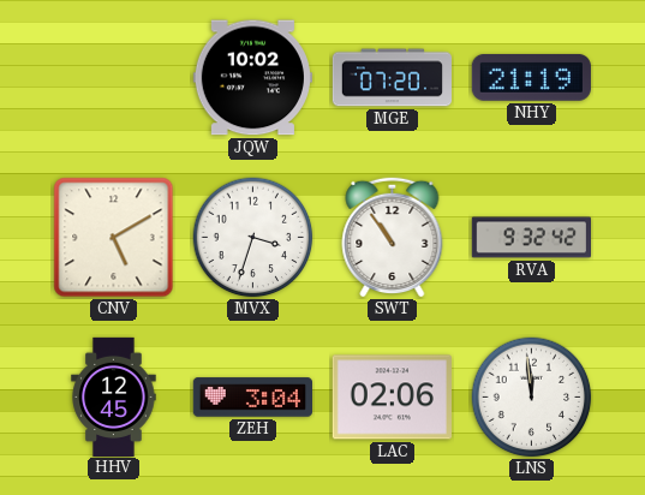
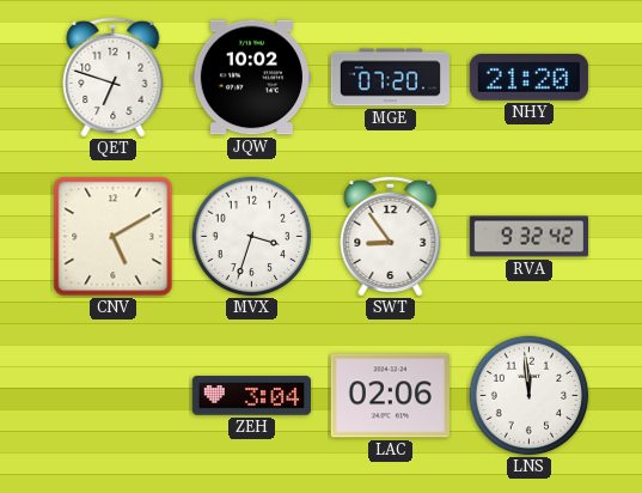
QET: none -> 6:48 (114, 77)
NHY: 21:19 -> 21:20 (528, 77)
SWT: 10:54 -> 8:54 (391, 236)
HHV: 12:45 -> none (114, 396)
